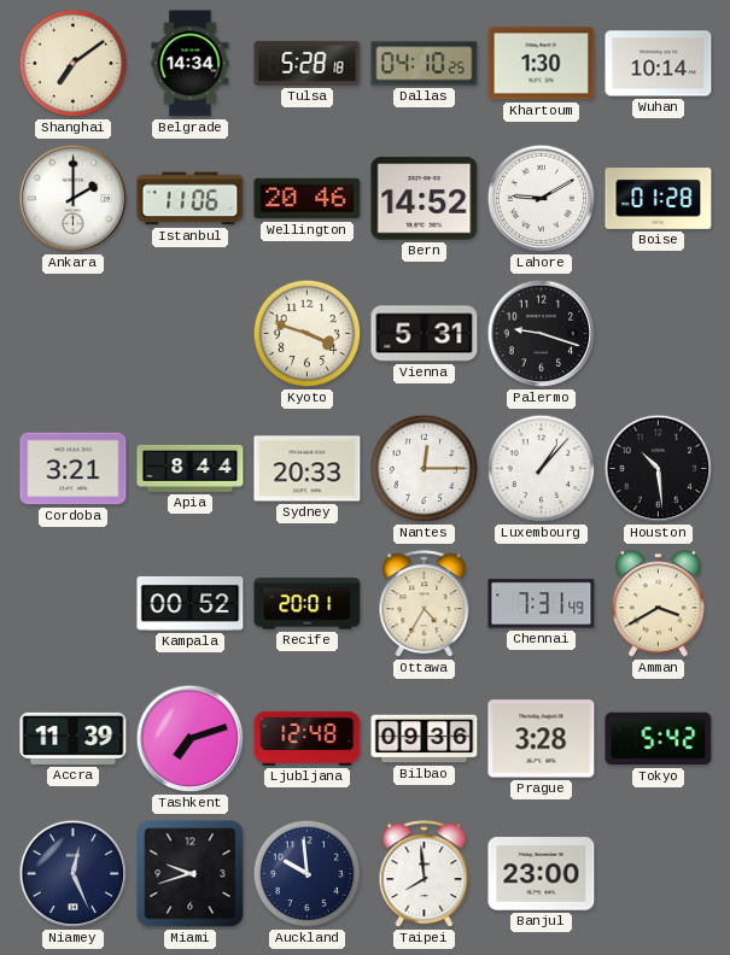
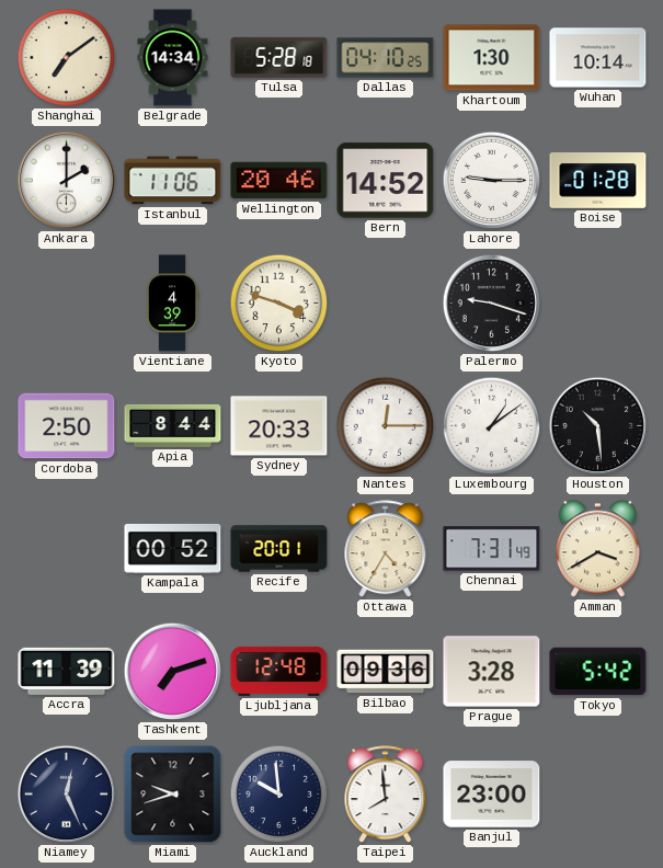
Lahore: 9:10 -> 9:15 (492, 181)
Vientiane: none -> 4:39 (172, 304)
Vienna: 5:31 -> none (425, 334)
Cordoba: 3:21 -> 2:50 (67, 426)
Luxembourg: 1:07 -> 1:09 (492, 426)
